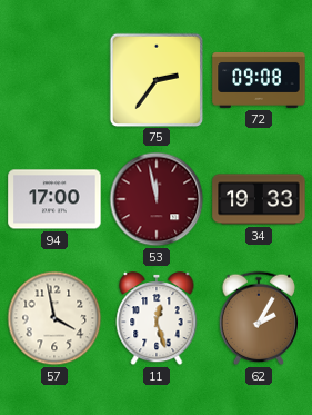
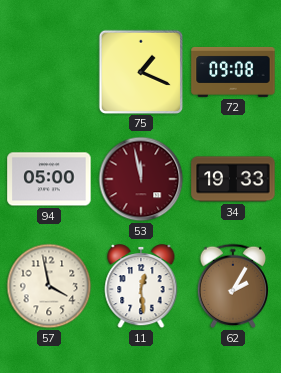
75: 2:36 -> 1:19 (140, 71)
94: 17:00 -> 05:00 (49, 179)
11: 12:27 -> 12:29 (141, 286)
